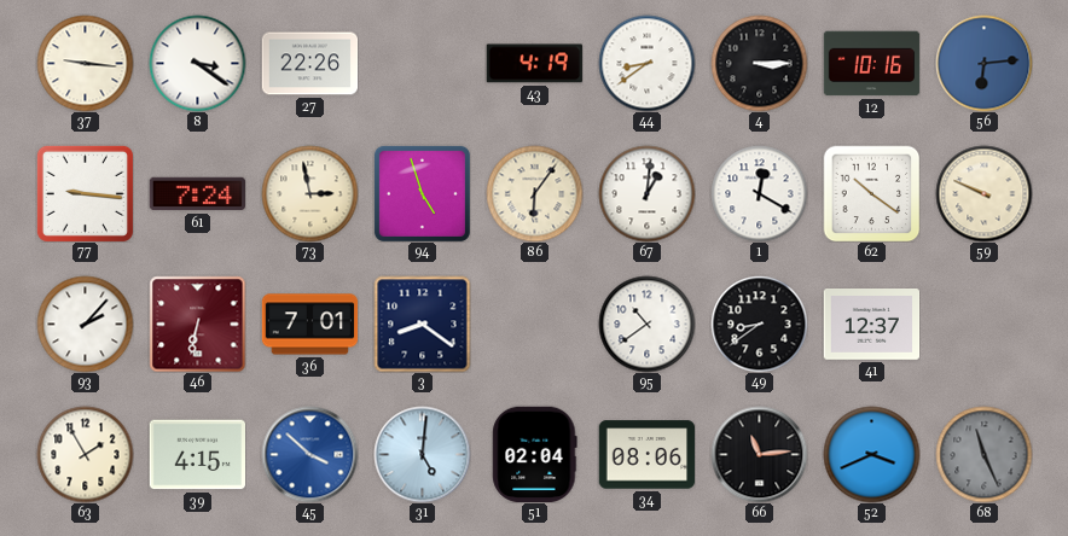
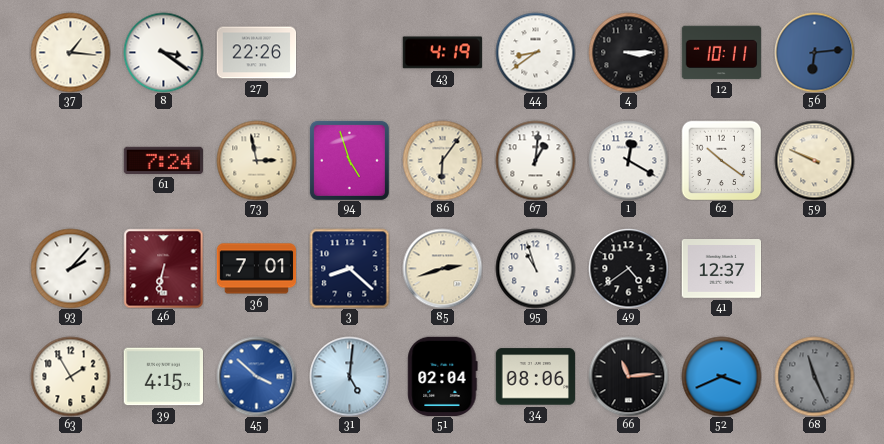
37: 9:16 -> 1:16 (70, 52)
12: 10:16 -> 10:11 (721, 53)
77: 9:16 -> none (85, 193)
3: 8:21 -> 8:22 (349, 268)
85: none -> 2:42 (442, 268)
95: 10:39 -> 10:57 (535, 268)
49: 8:39 -> 4:39 (628, 268)
